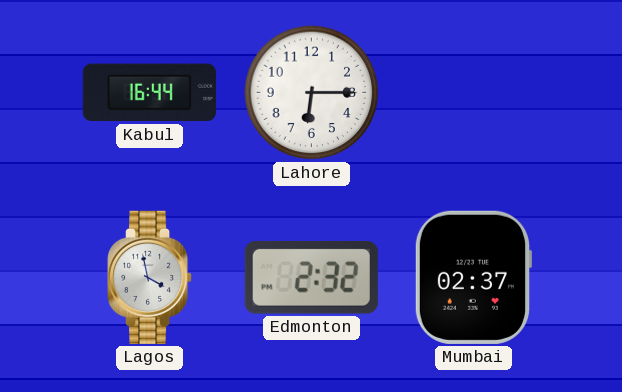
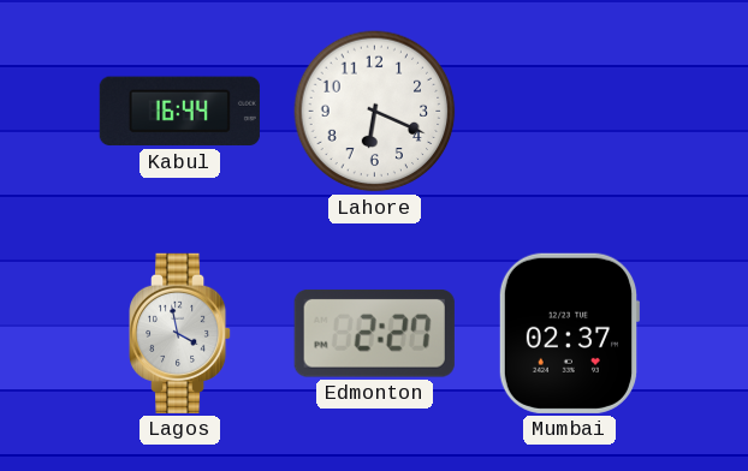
Lahore: 6:15 -> 6:19 (375, 112)
Edmonton: 2:32 -> 2:27 (374, 333)
